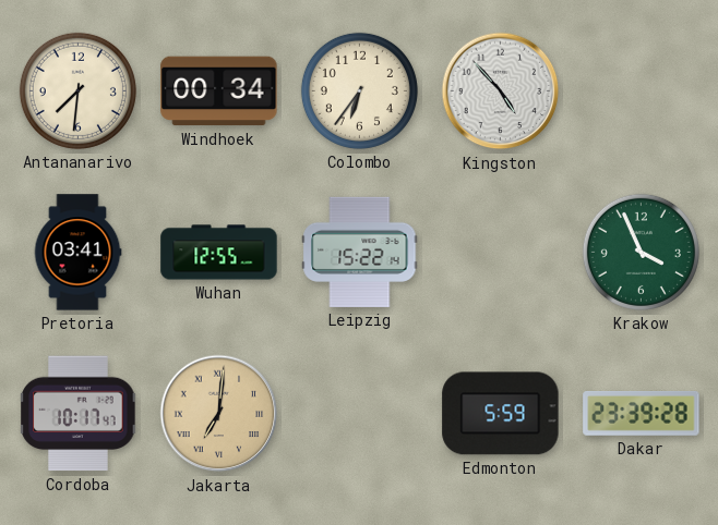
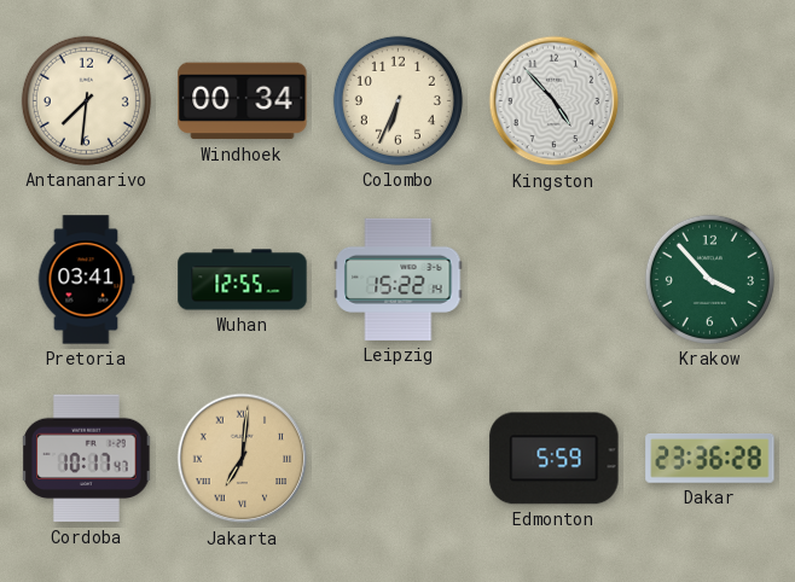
Colombo: 6:36 -> 6:34 (397, 100)
Krakow: 3:56 -> 3:53 (709, 279)
Dakar: 23:39 -> 23:36 (710, 459)
